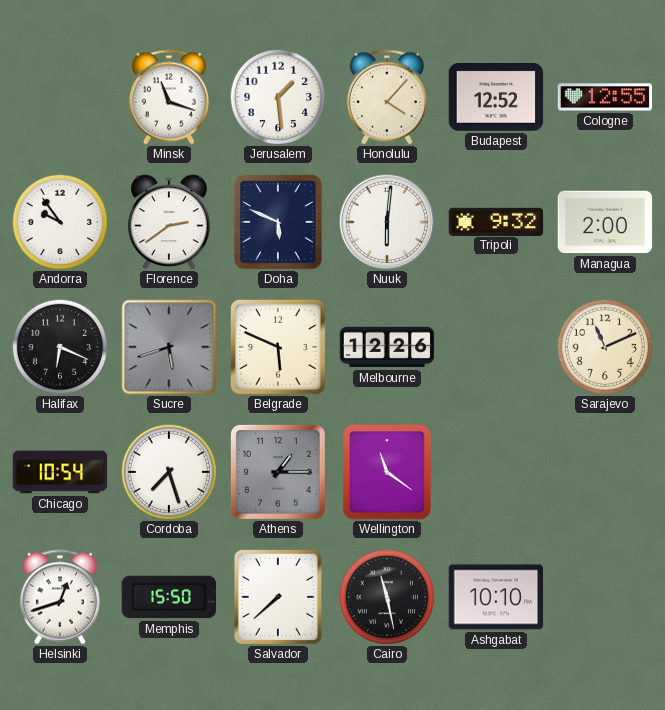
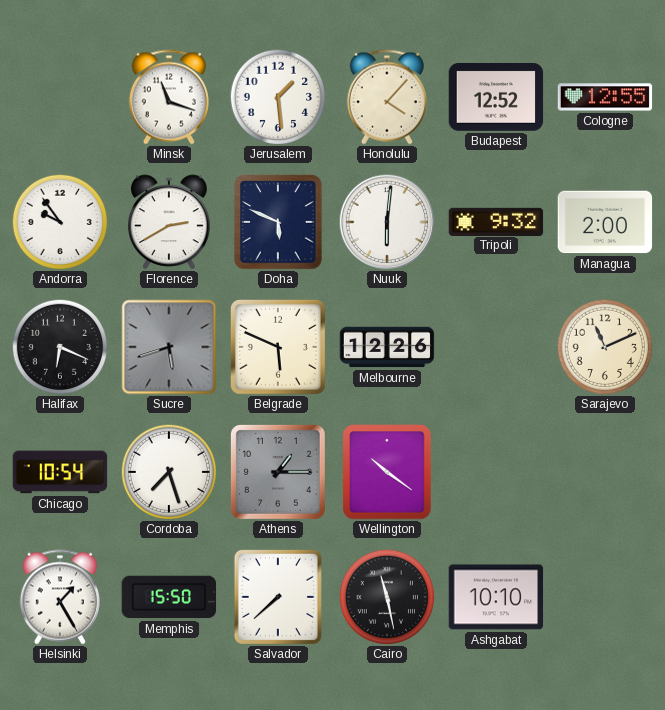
Florence: 2:39 -> 2:40 (169, 222)
Wellington: 11:21 -> 10:21 (387, 472)
Helsinki: 12:42 -> 1:25 (60, 597)
